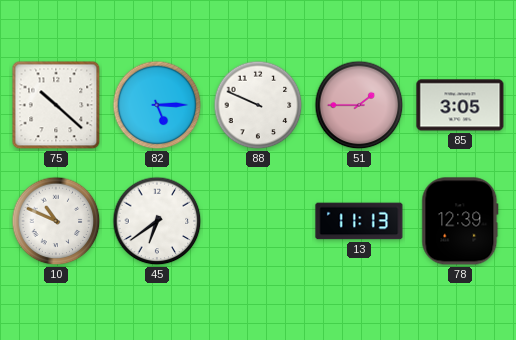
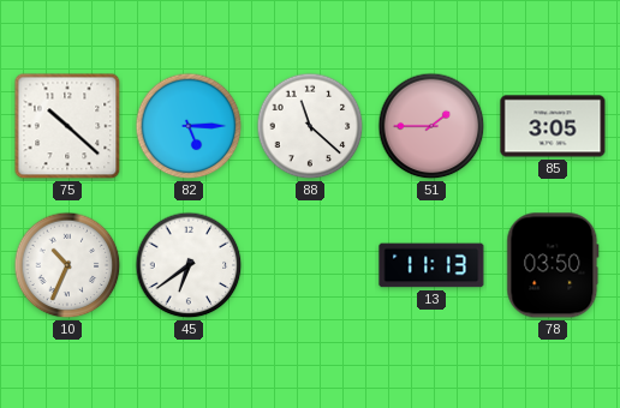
88: 9:49 -> 11:22 (310, 126)
10: 10:49 -> 10:34 (67, 265)
78: 12:39 -> 03:50 (553, 265)
